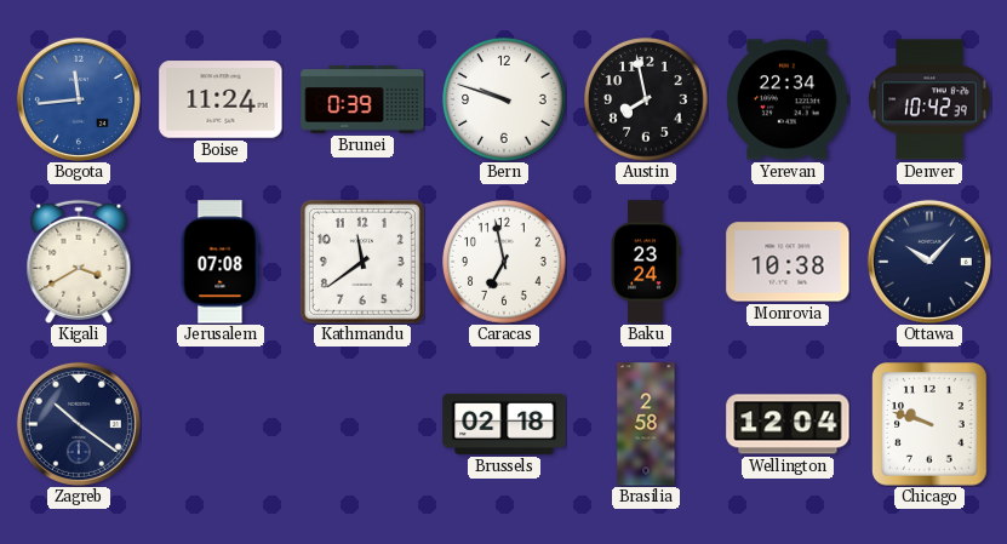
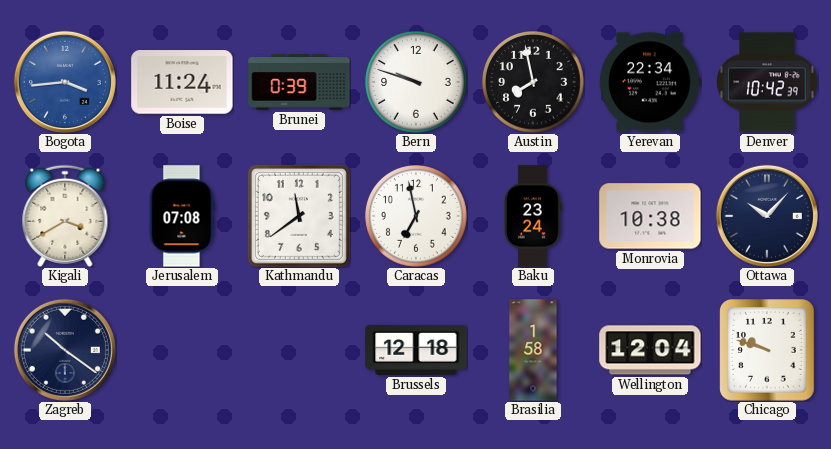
Bogota: 11:44 -> 3:44 (65, 82)
Brussels: 02:18 -> 12:18 (416, 350)
Brasilia: 2:58 -> 1:58 (533, 350)
